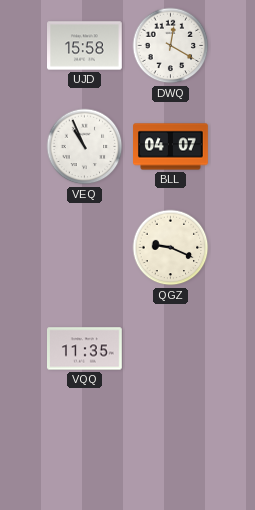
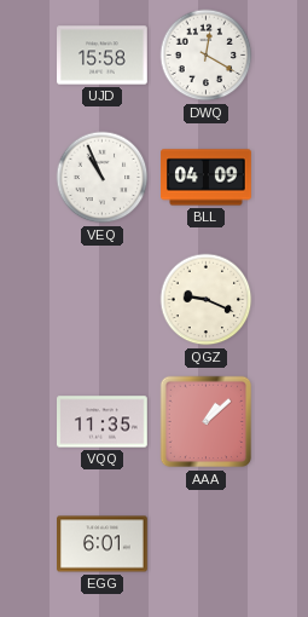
BLL: 04:07 -> 04:09 (207, 178)
AAA: none -> 1:08 (207, 422)
EGG: none -> 6:01 (103, 544)
